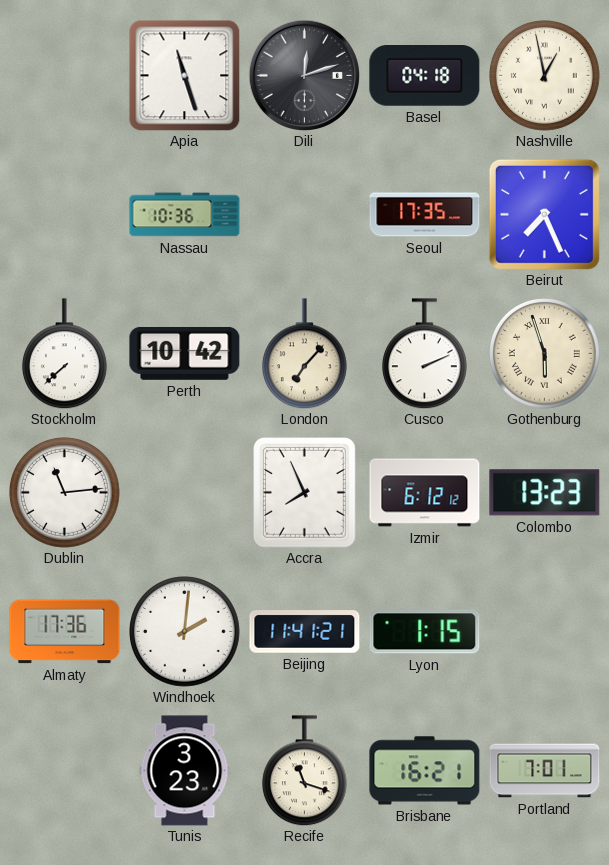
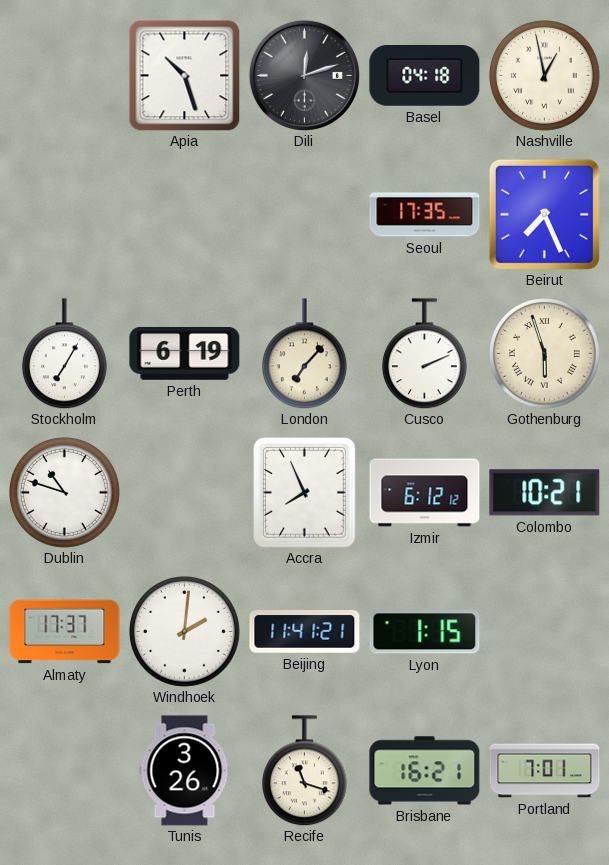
Apia: 11:27 -> 10:27 (184, 75)
Nassau: 10:36 -> none (185, 215)
Stockholm: 7:38 -> 7:05 (64, 354)
Perth: 10:42 -> 6:19 (185, 353)
Dublin: 11:14 -> 10:48 (65, 493)
Colombo: 13:23 -> 10:21 (545, 493)
Almaty: 17:36 -> 17:37 (65, 632)
Tunis: 3:23 -> 3:26 (185, 771)
